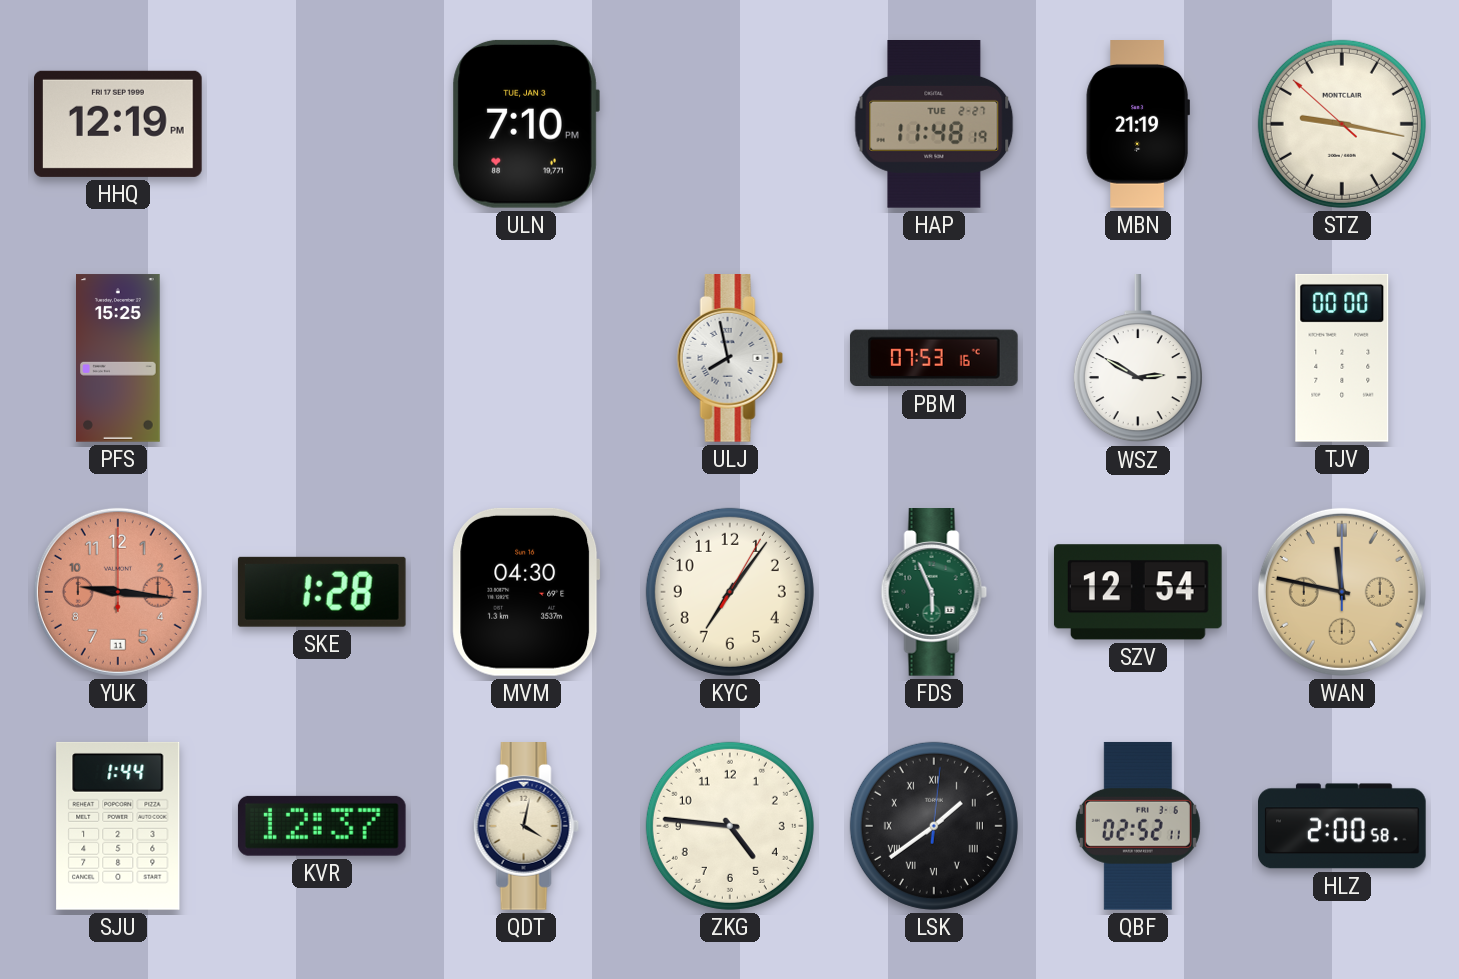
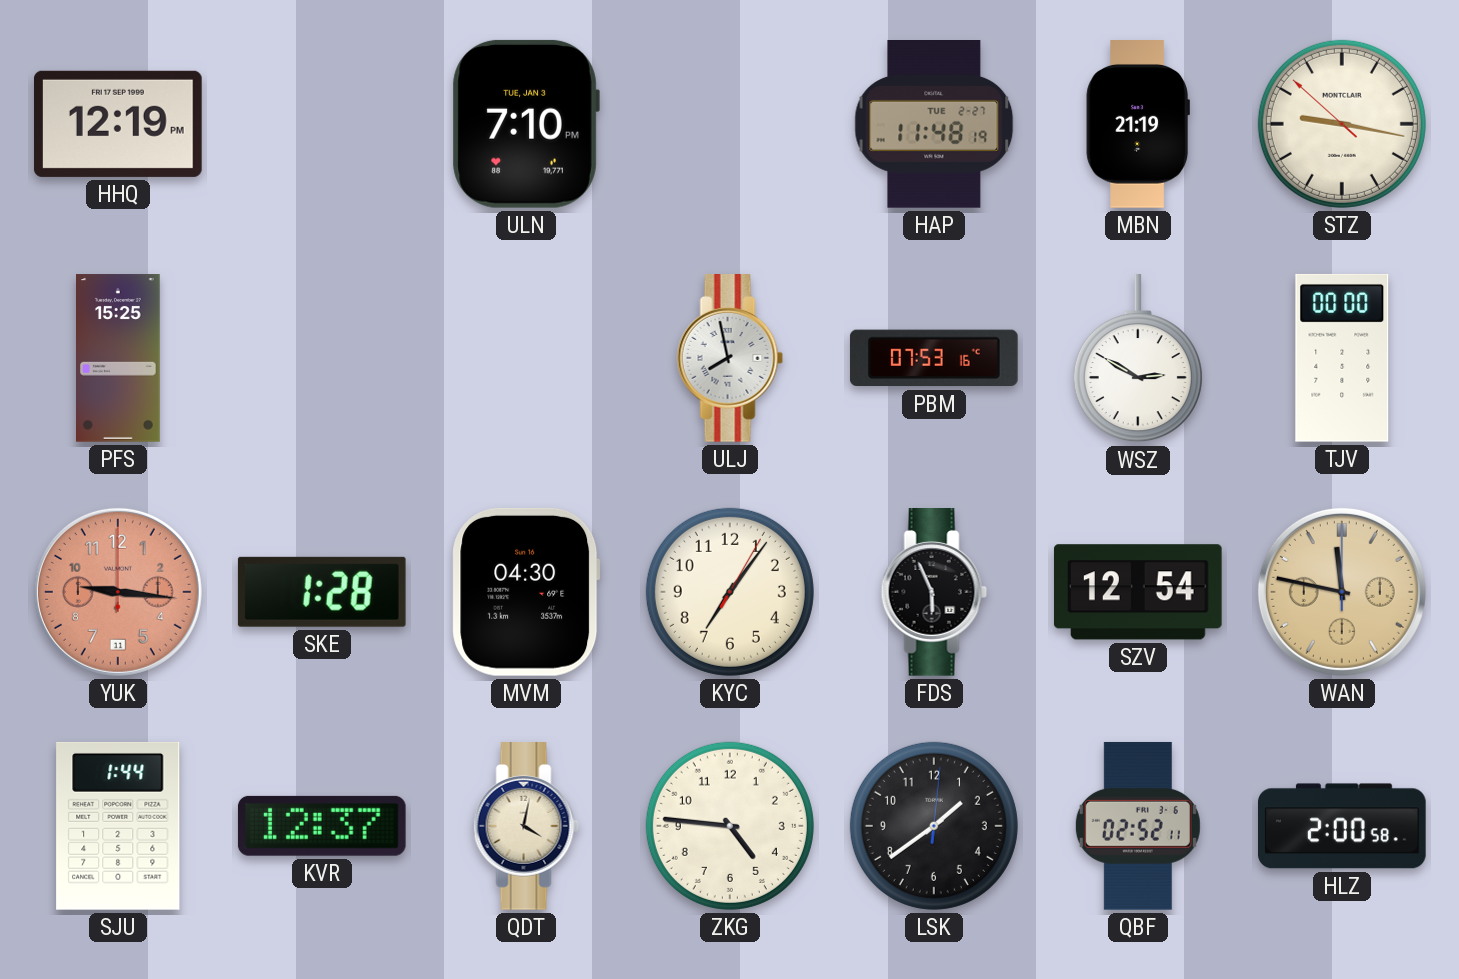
FDS dial: green -> black (934, 593)
LSK numerals: Roman -> Arabic (934, 826)
